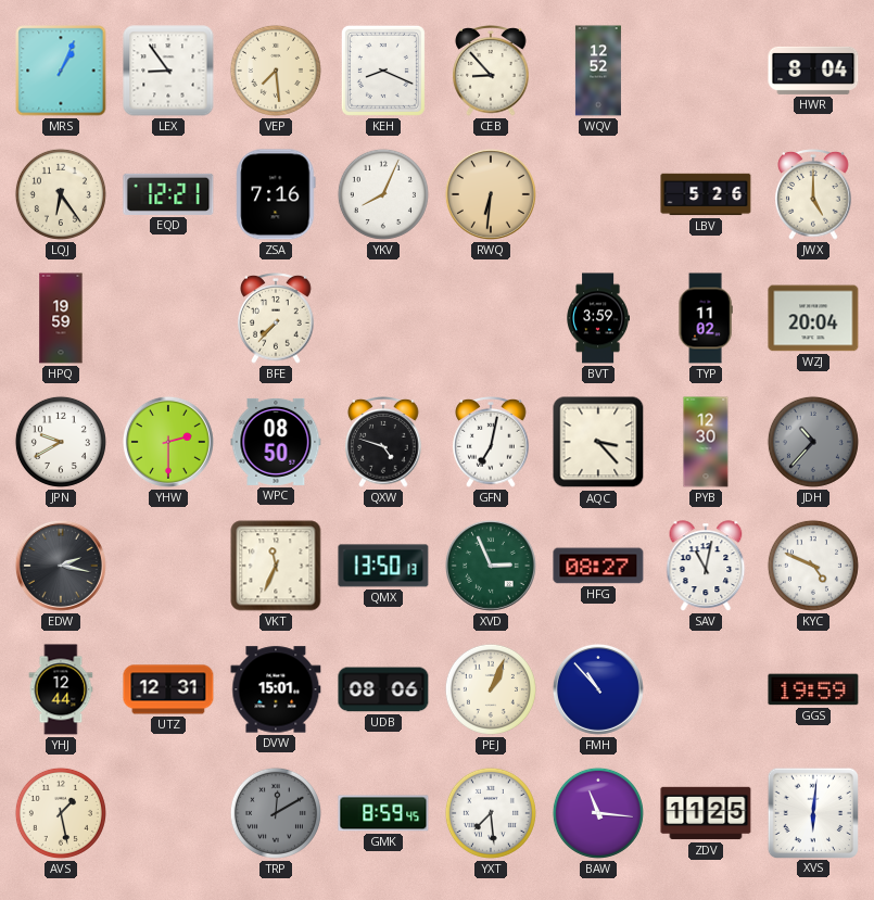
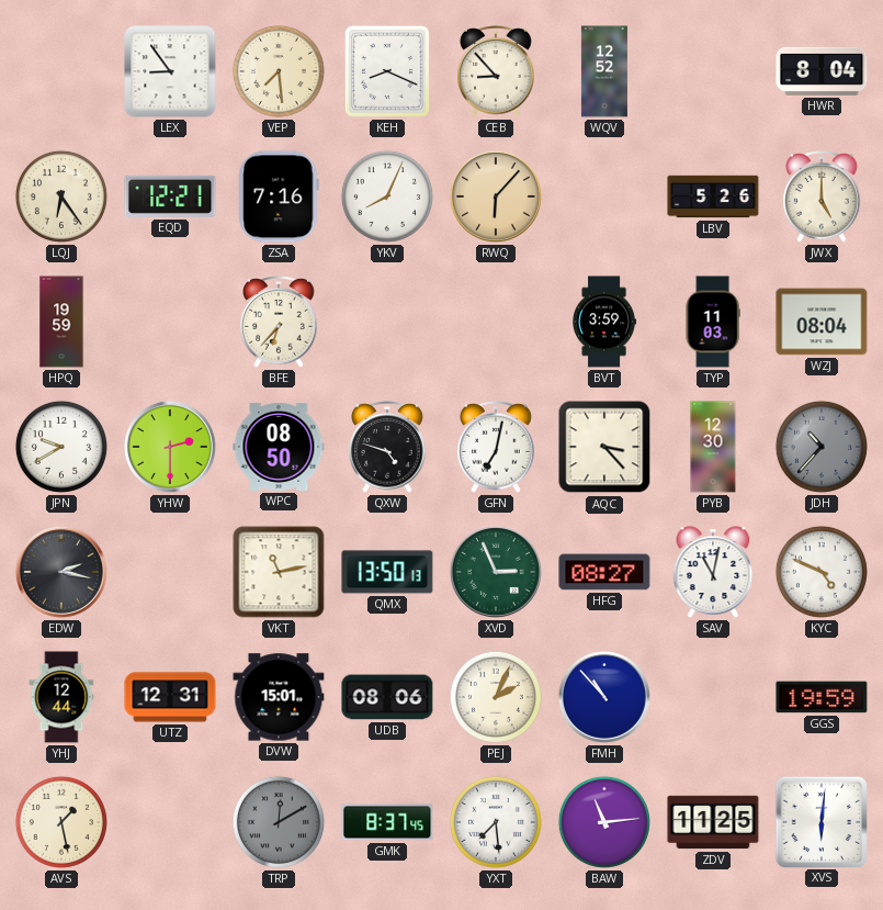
MRS: 1:04 -> none (61, 71)
RWQ: 6:31 -> 6:07 (496, 196)
BFE: 7:37 -> 6:37 (279, 323)
TYP: 11:02 -> 11:03 (713, 322)
WZJ: 20:04 -> 08:04 (822, 322)
VKT: 11:34 -> 11:13 (279, 572)
PEJ: 1:04 -> 2:04 (496, 697)
GMK: 8:59 -> 8:37 (387, 822)
BAW: 11:16 -> 11:14 (604, 822)
